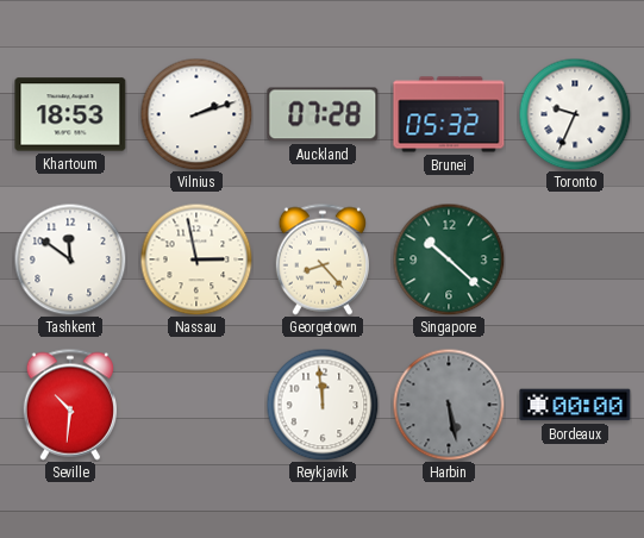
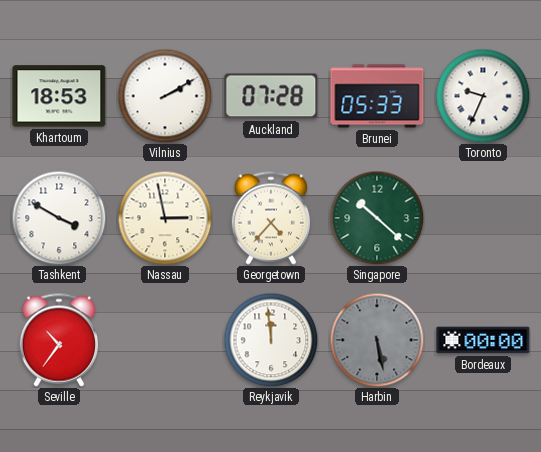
Vilnius: 2:12 -> 2:10 (165, 96)
Brunei: 05:32 -> 05:33 (377, 96)
Tashkent: 11:51 -> 3:50 (59, 218)
Georgetown: 8:23 -> 4:37 (270, 218)
Seville: 10:31 -> 10:36 (58, 340)
